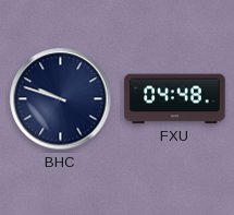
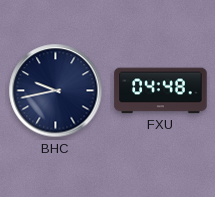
BHC: 9:48 -> 9:43 (56, 91)
